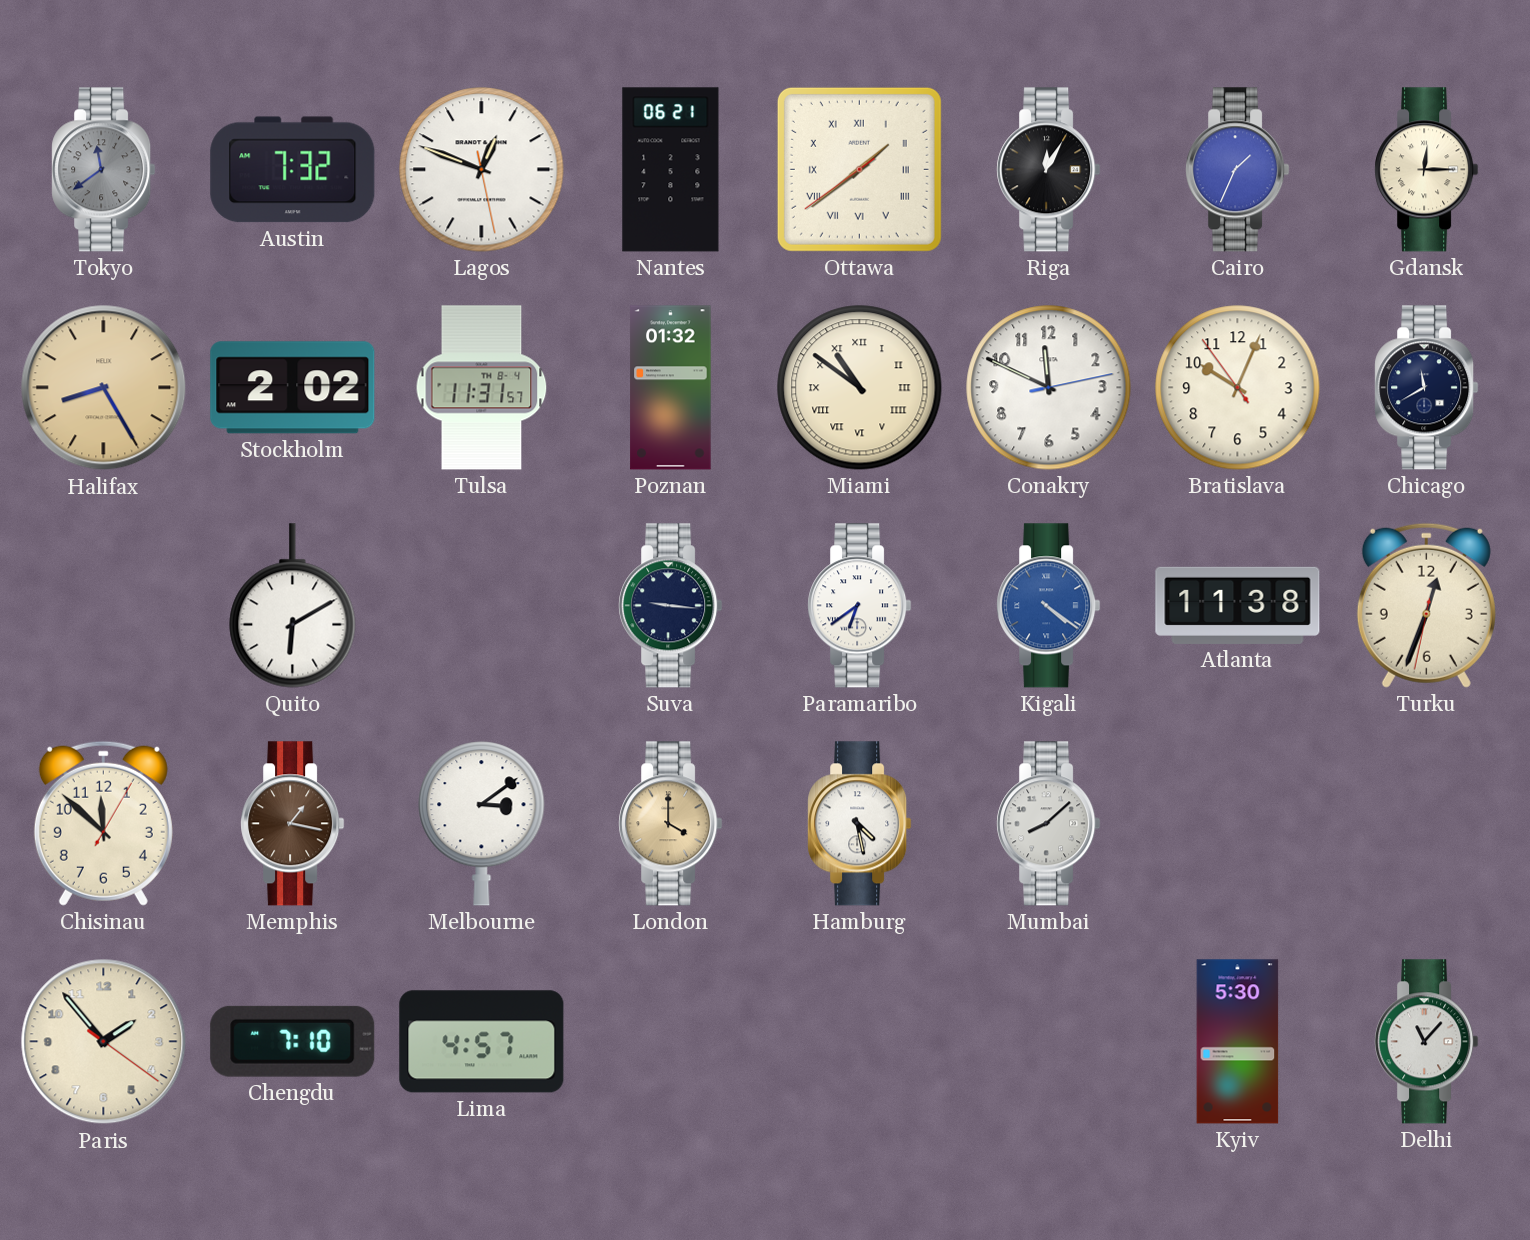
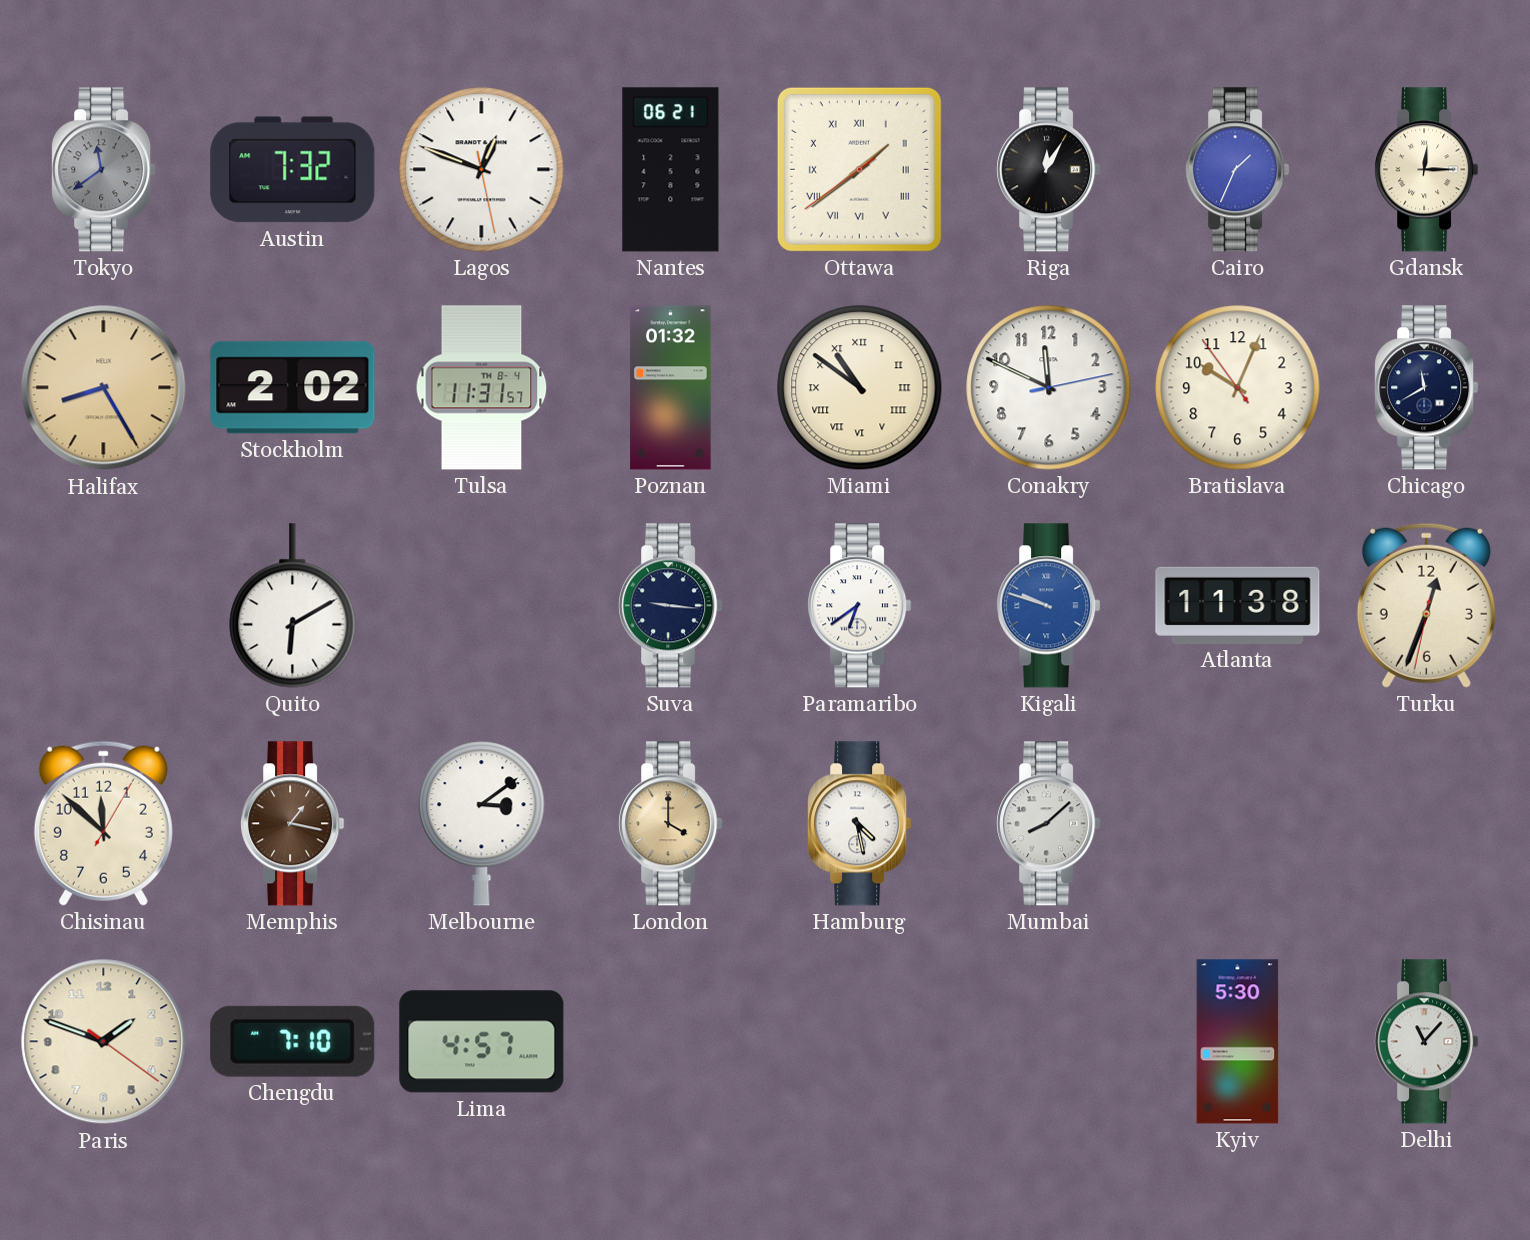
Kigali: 4:21 -> 9:48 (1049, 606)
Paris: 1:53 -> 1:48 (104, 1042)
